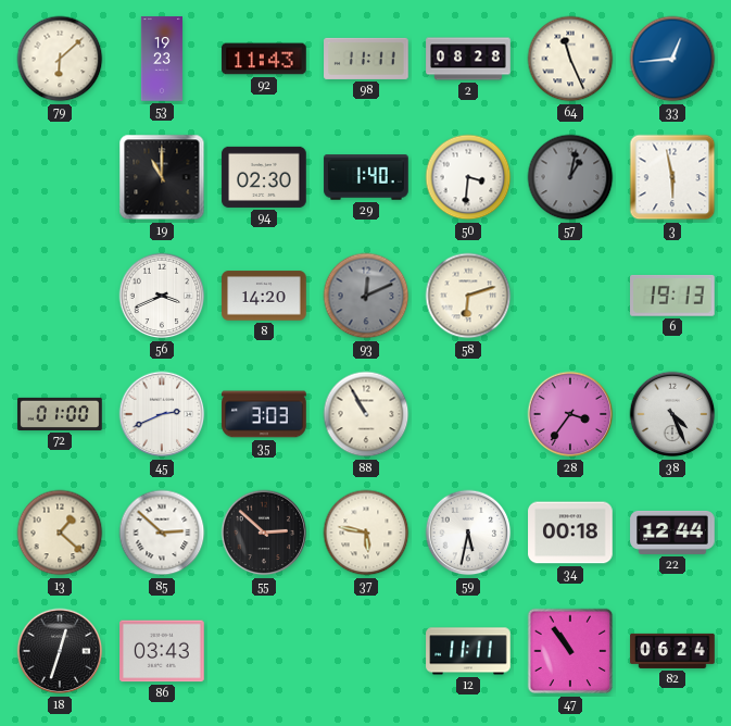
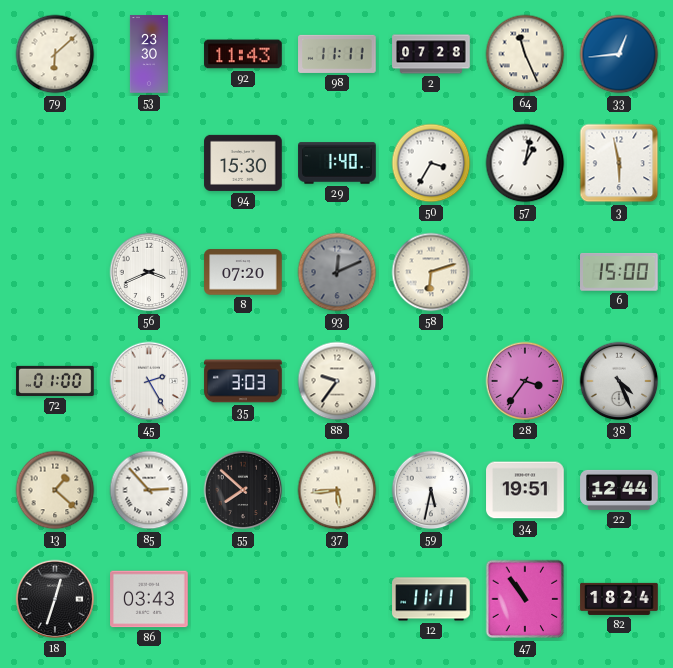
53: 19:23 -> 23:30 (149, 54)
2: 08:28 -> 07:28 (431, 54)
19: 11:00 -> none (162, 177)
94: 02:30 -> 15:30 (243, 163)
50: 3:31 -> 3:35 (431, 163)
57 dial: grey -> white (525, 163)
8: 14:20 -> 07:20 (243, 272)
6: 19:13 -> 15:00 (620, 272)
45: 2:41 -> 2:25 (149, 381)
88: 10:55 -> 9:36 (337, 381)
85: 2:52 -> 2:53 (149, 490)
55: 2:52 -> 7:52 (243, 490)
37: 5:47 -> 5:44 (337, 490)
34: 00:18 -> 19:51 (525, 490)
82: 06:24 -> 18:24 (619, 599)
